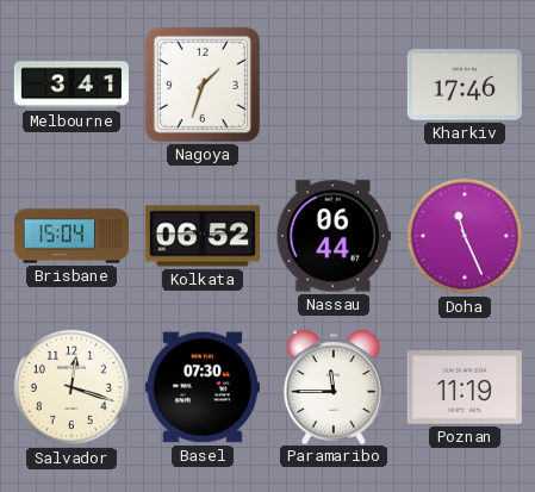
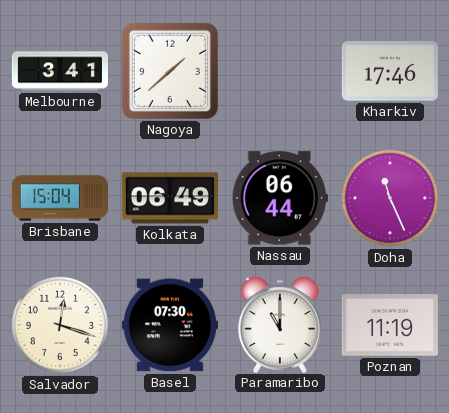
Nagoya: 1:33 -> 1:38 (170, 71)
Kolkata: 06:52 -> 06:49 (170, 198)
Paramaribo: 11:45 -> 11:00 (280, 324)
